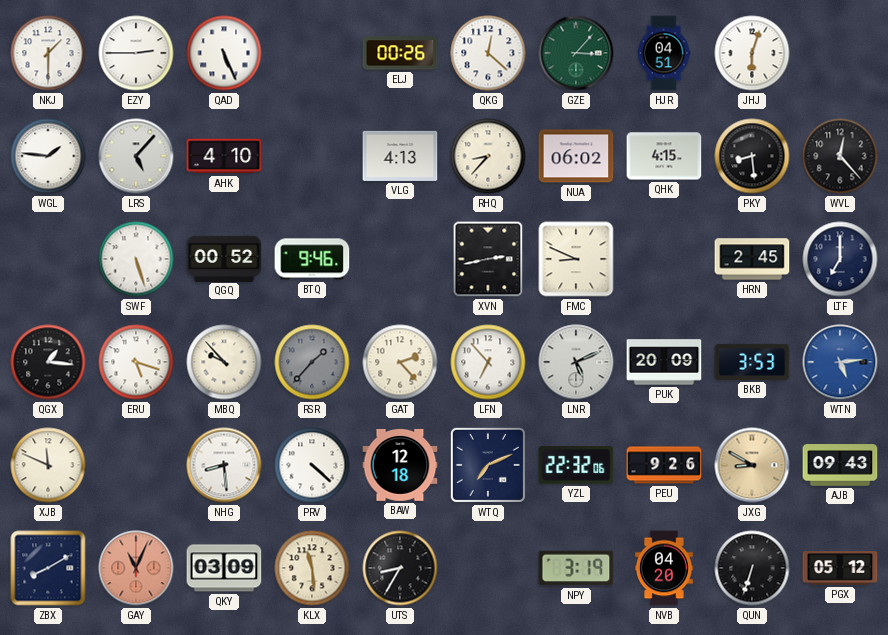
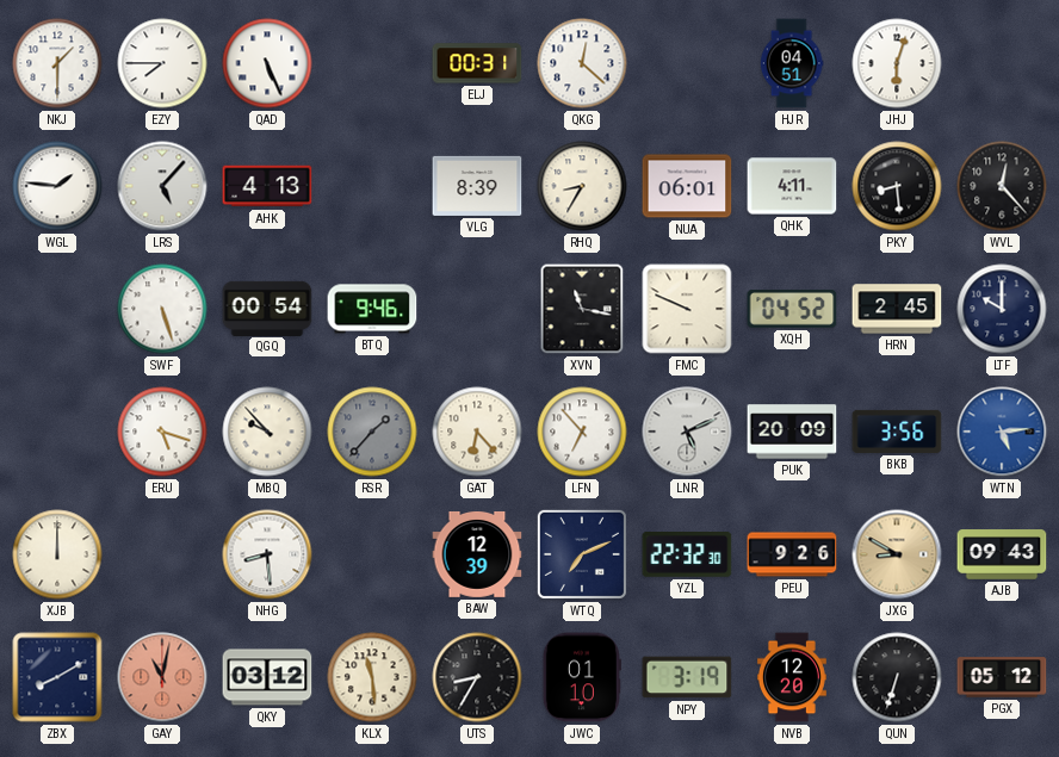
EZY: 2:45 -> 7:45 (162, 63)
ELJ: 00:26 -> 00:31 (477, 63)
GZE: 3:07 -> none (576, 53)
AHK: 4:10 -> 4:13 (267, 186)
VLG: 4:13 -> 8:39 (477, 186)
RHQ: 8:37 -> 8:35 (582, 186)
NUA: 06:02 -> 06:01 (687, 186)
QHK: 4:15 -> 4:11 (792, 186)
QGQ: 00:52 -> 00:54 (267, 308)
XVN: 2:43 -> 11:17 (582, 309)
FMC: 8:49 -> 9:49 (687, 309)
XQH: none -> 04:52 (792, 309)
LTF: 7:00 -> 10:00 (1002, 309)
QGX: 1:16 -> none (48, 362)
GAT: 2:23 -> 6:23 (477, 432)
BKB: 3:53 -> 3:56 (897, 432)
XJB: 11:49 -> 12:00 (57, 554)
PRV: 4:22 -> none (312, 465)
BAW: 12:18 -> 12:39 (477, 554)
YZL: 22:32:06 -> 22:32:30 (687, 554)
GAY: 11:04 -> 11:02 (162, 677)
QKY: 03:09 -> 03:12 (267, 677)
JWC: none -> 01:10 (582, 677)
NVB: 04:20 -> 12:20 (792, 677)
